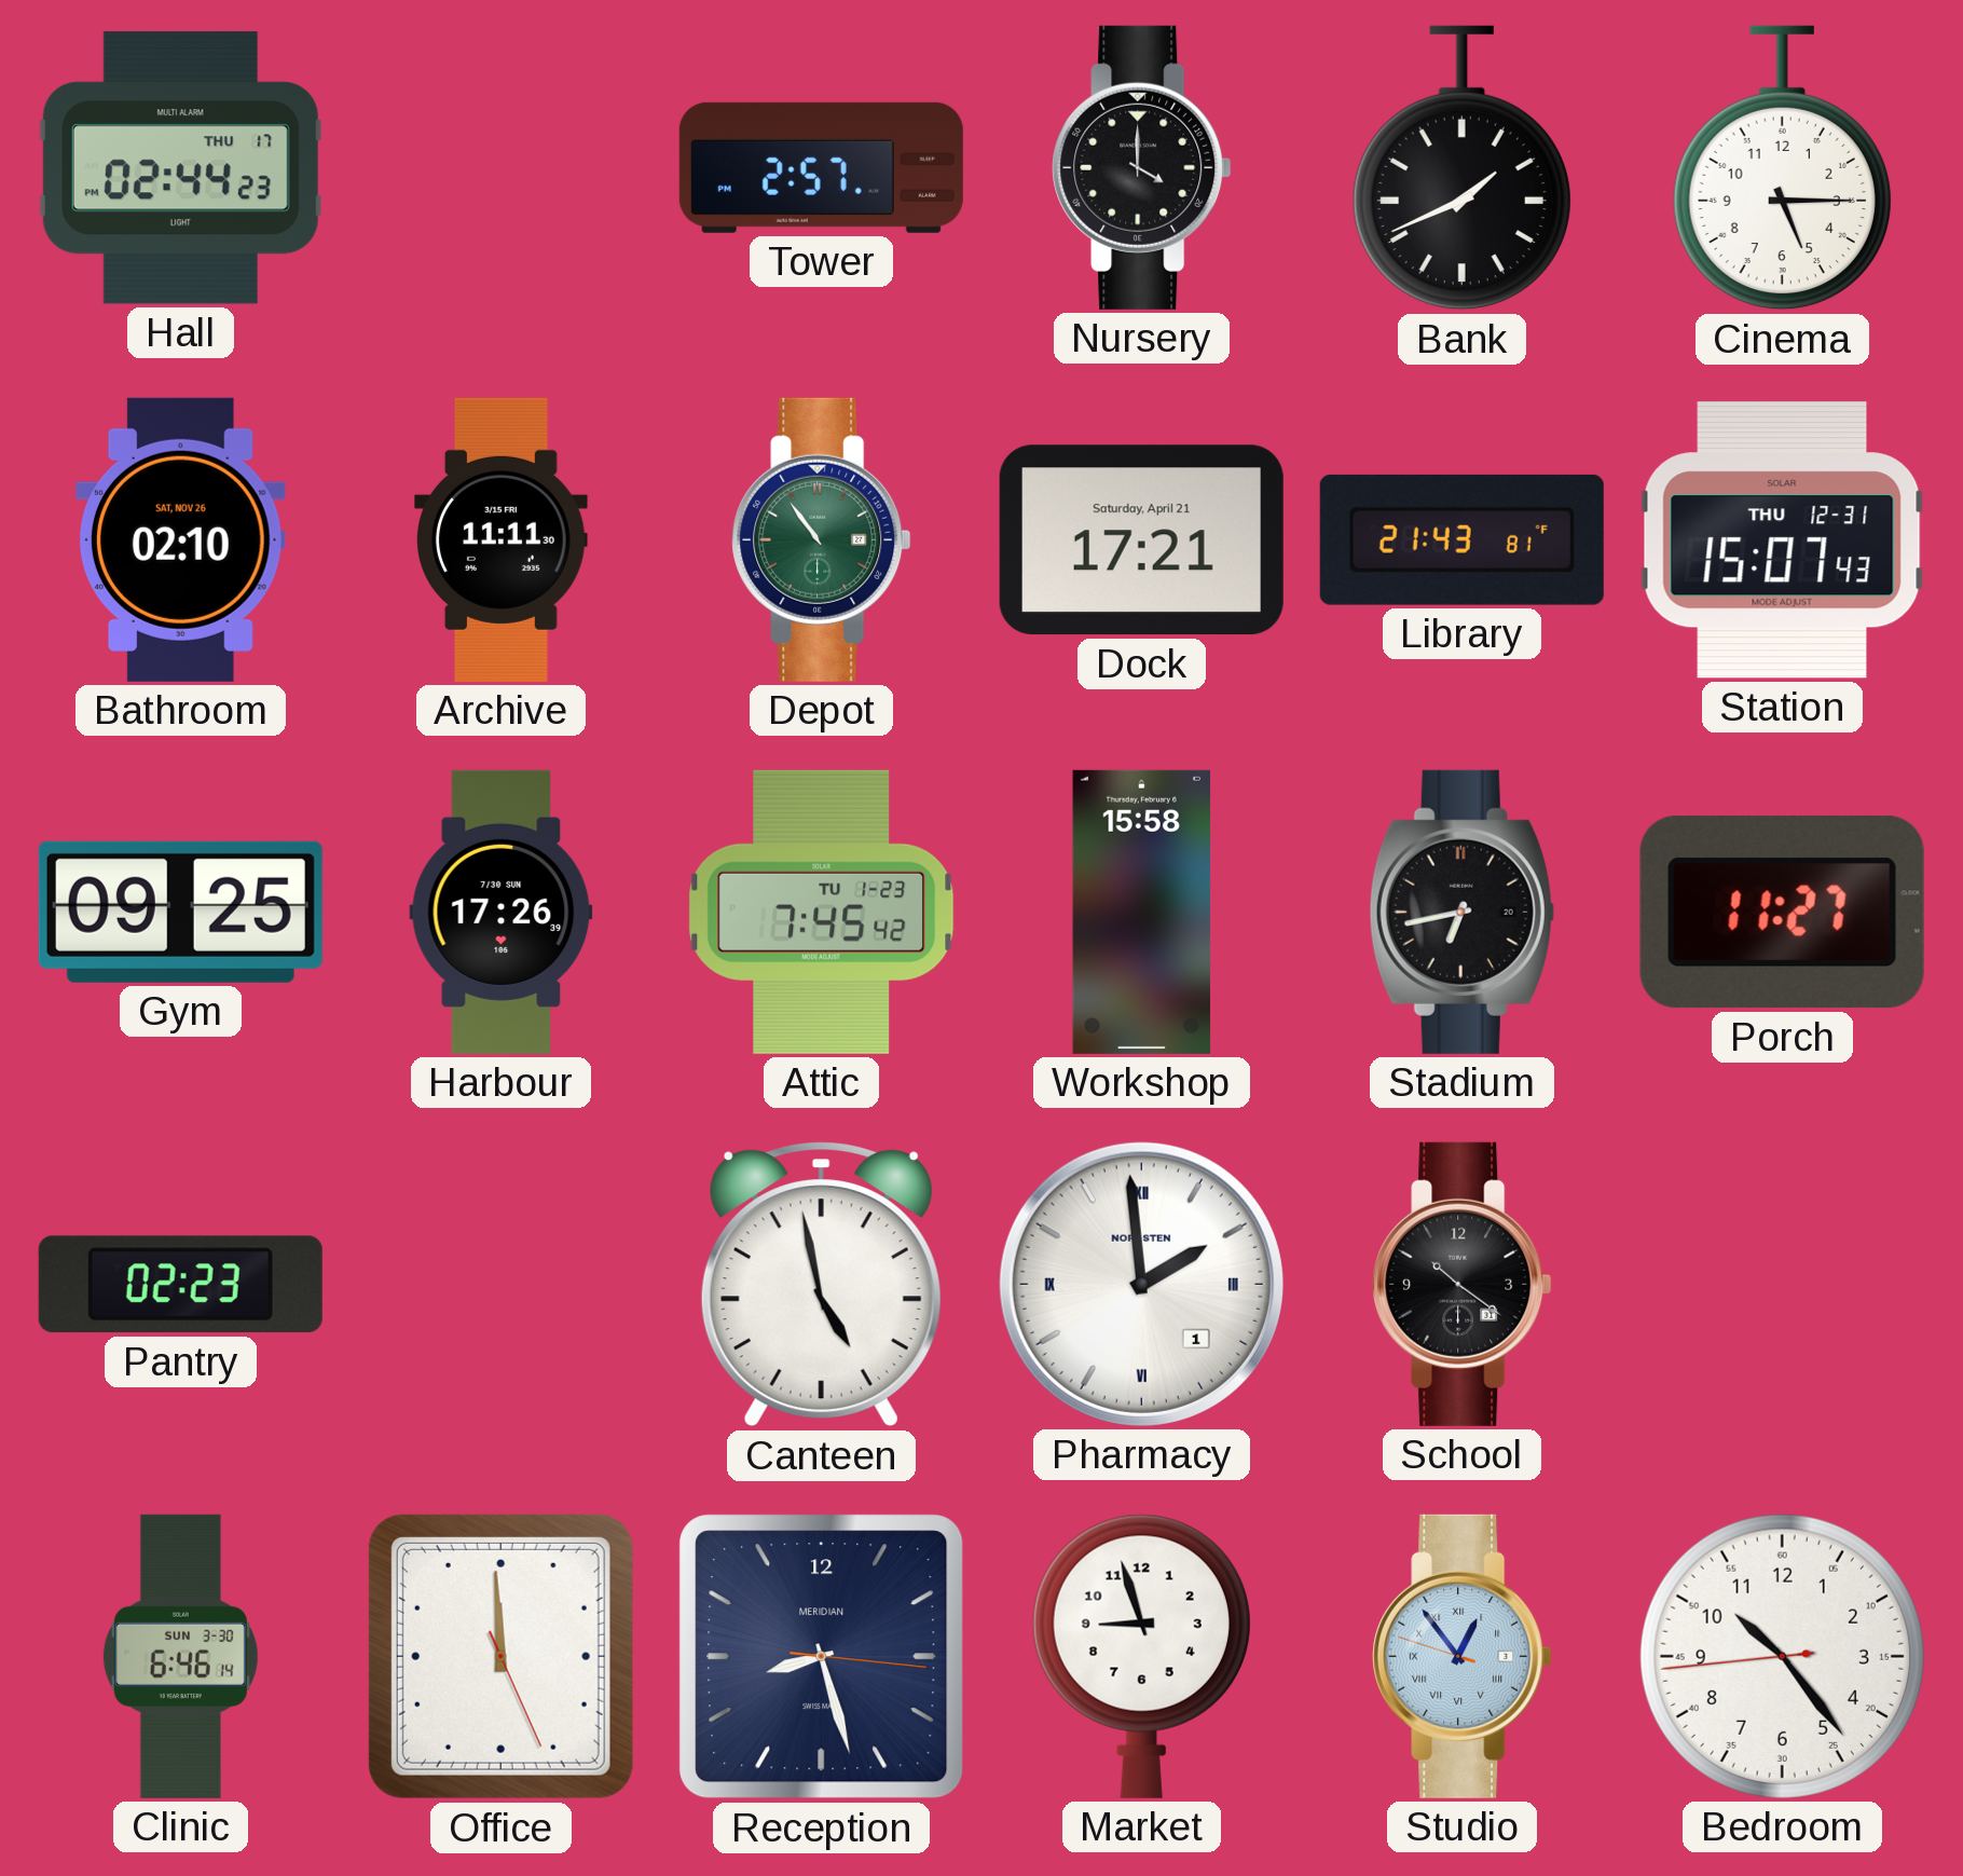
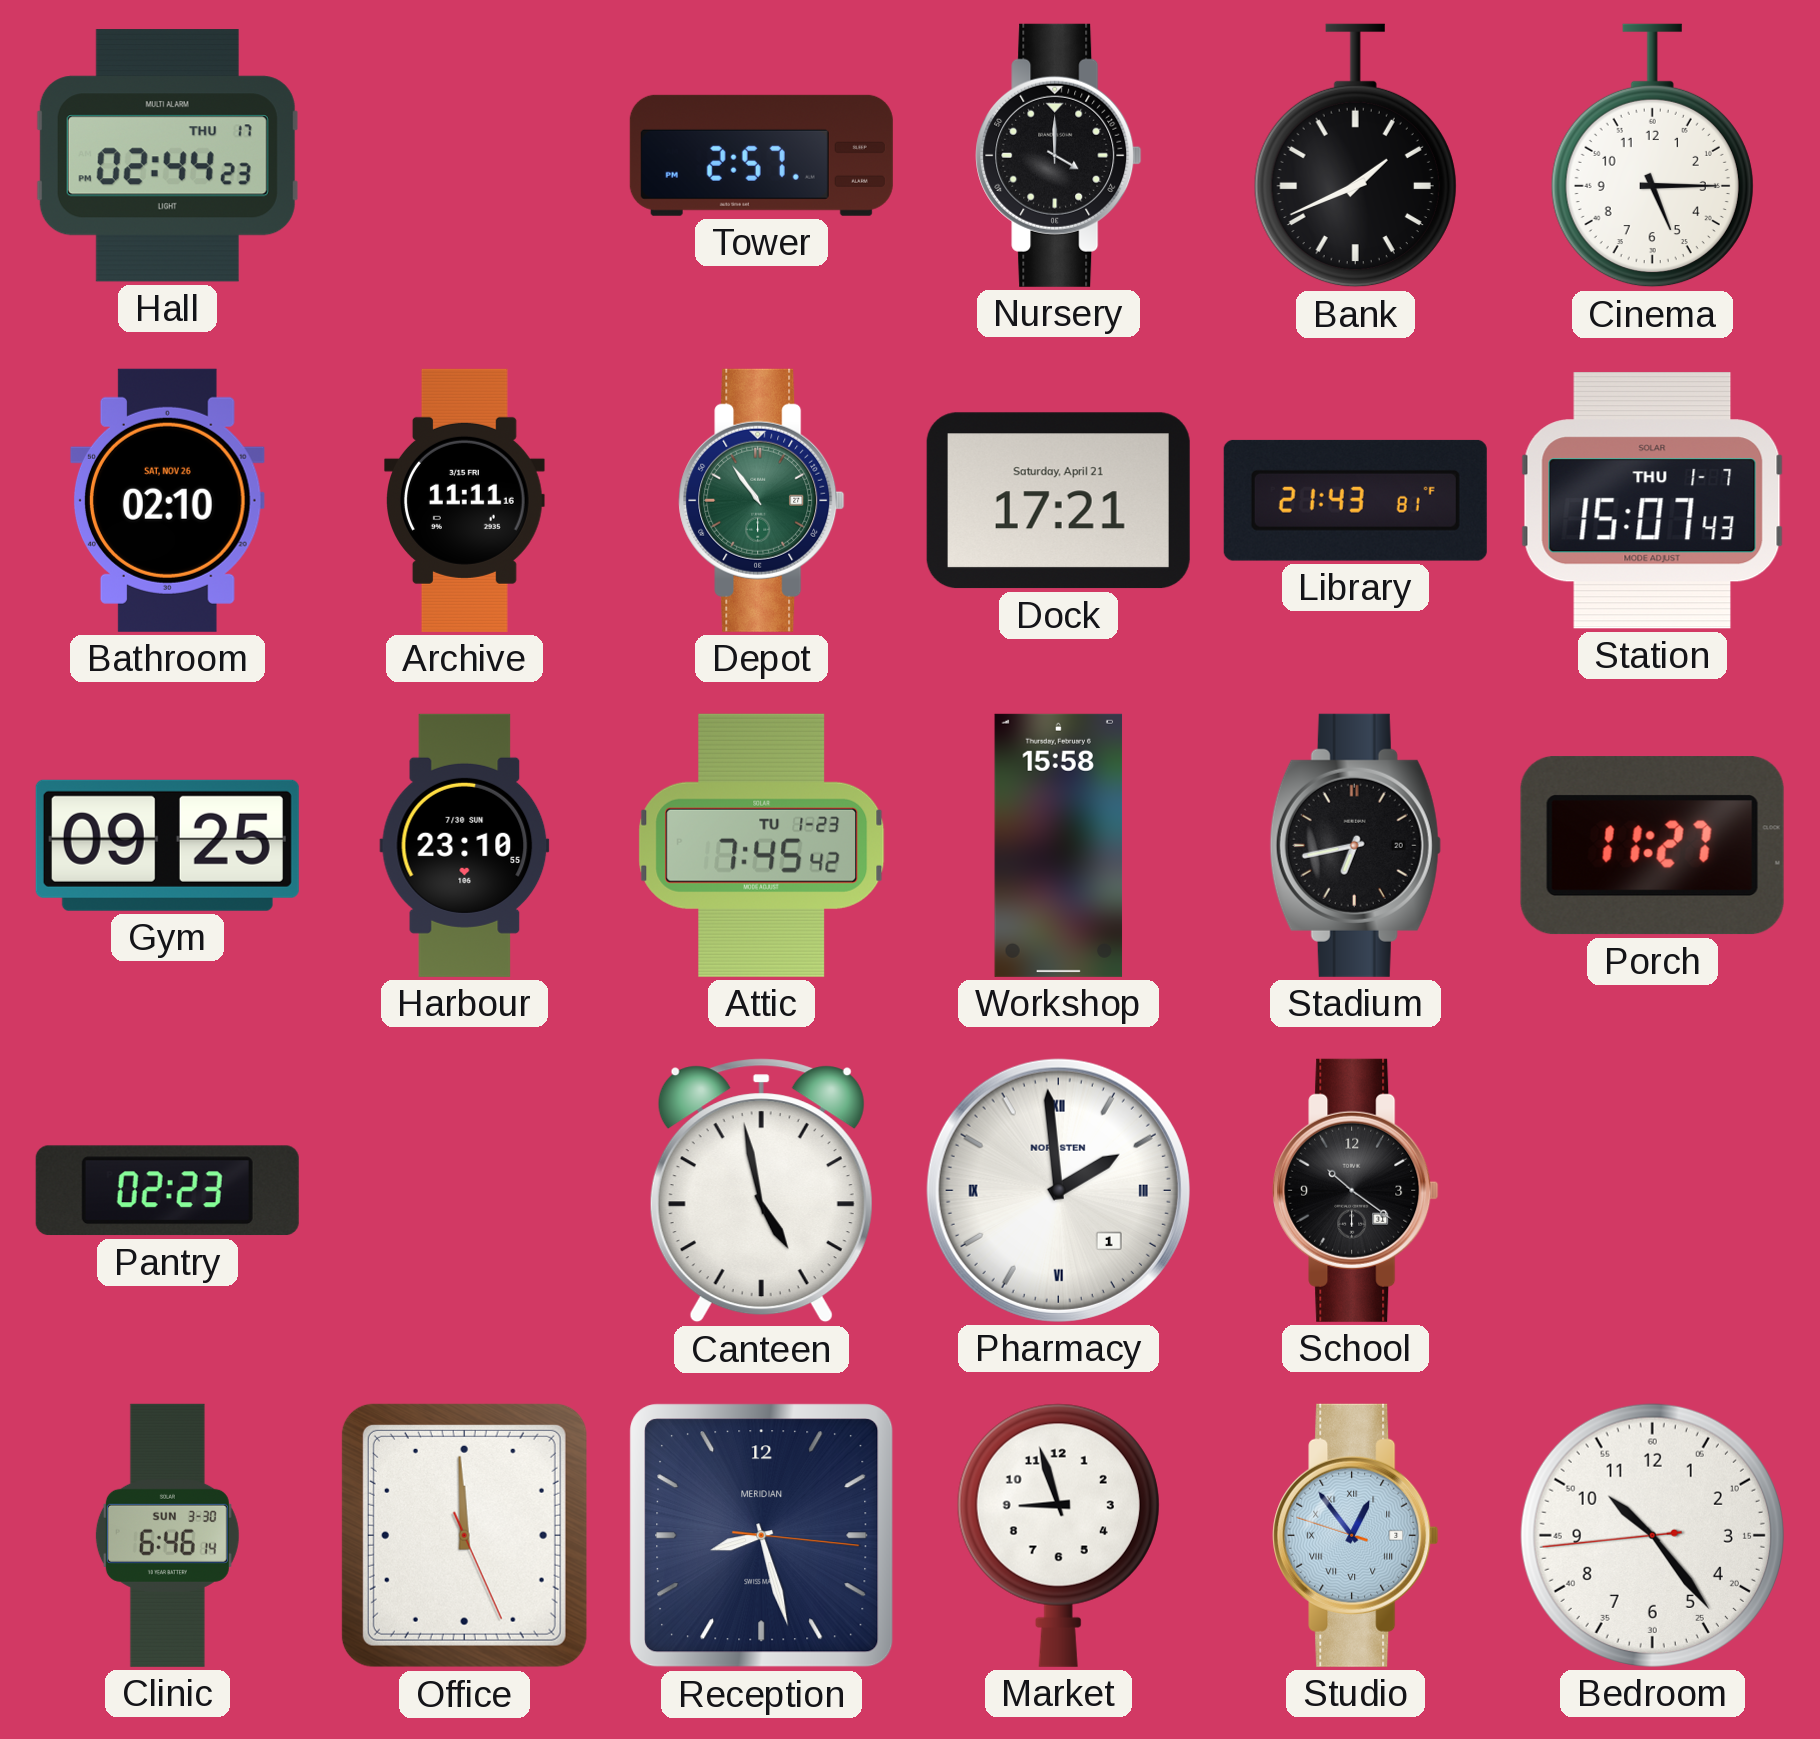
Archive: 11:11:30 -> 11:11:16 (465, 500)
Station date: THU 12-31 -> THU 1-7 (1653, 501)
Harbour: 17:26 -> 23:10 (465, 845)
